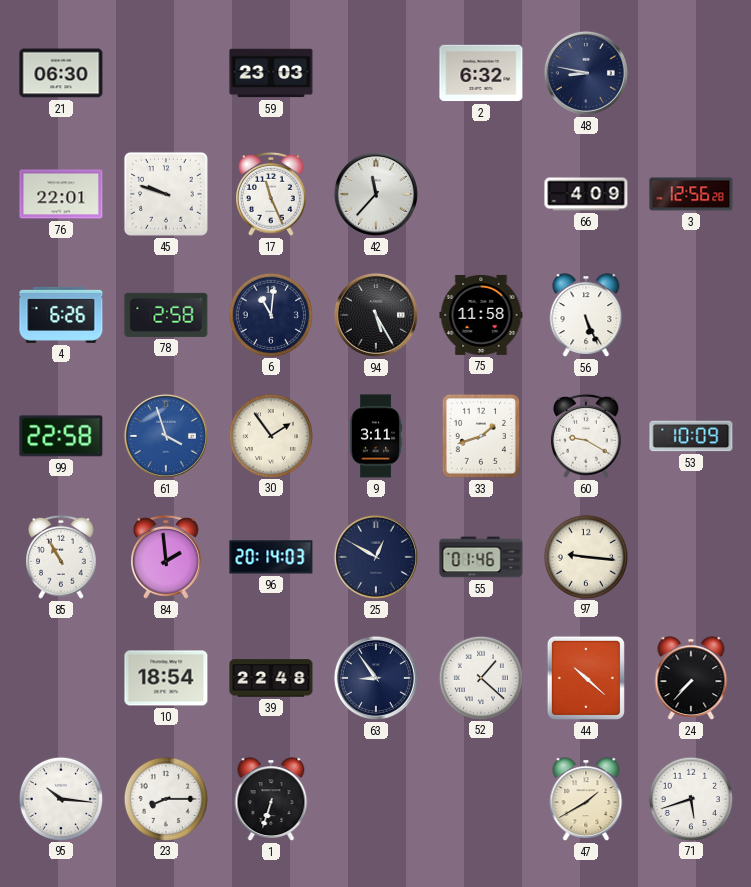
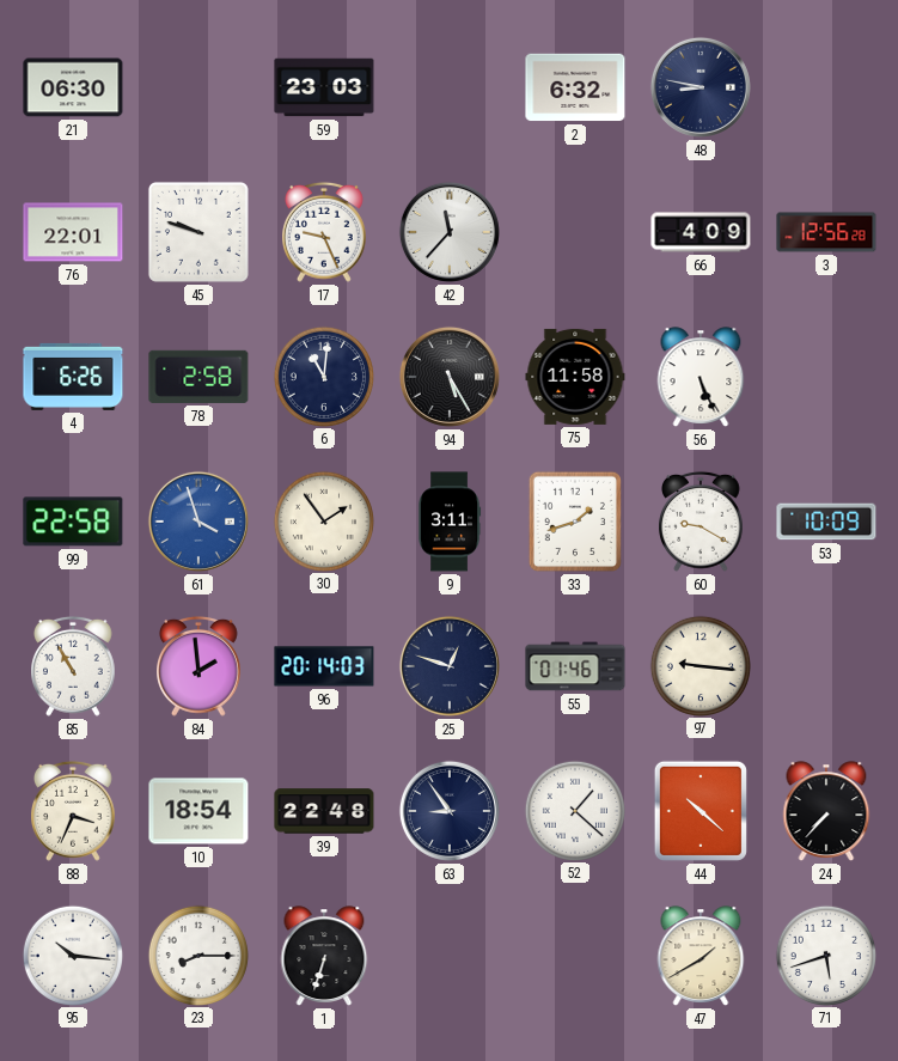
17: 11:26 -> 9:26 (325, 232)
25: 12:50 -> 12:48 (450, 666)
88: none -> 3:34 (74, 811)
